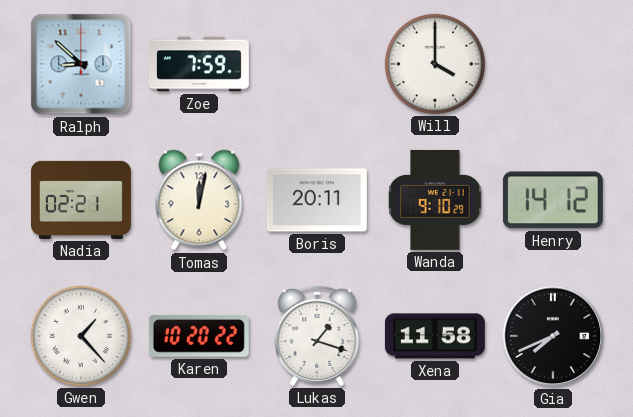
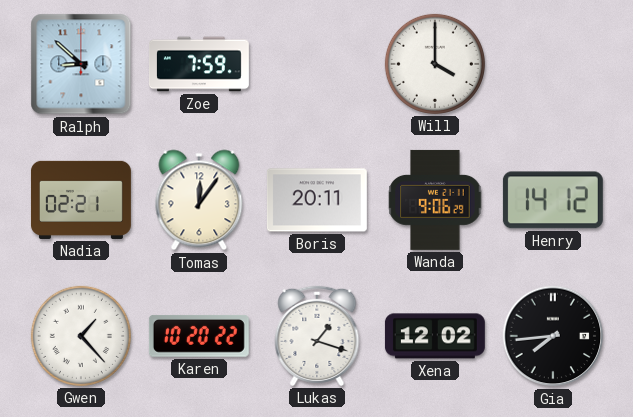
Tomas: 12:02 -> 12:06 (199, 200)
Wanda: 9:10 -> 9:06 (435, 200)
Xena: 11:58 -> 12:02 (435, 336)
Gia: 7:41 -> 7:44 (553, 336)
